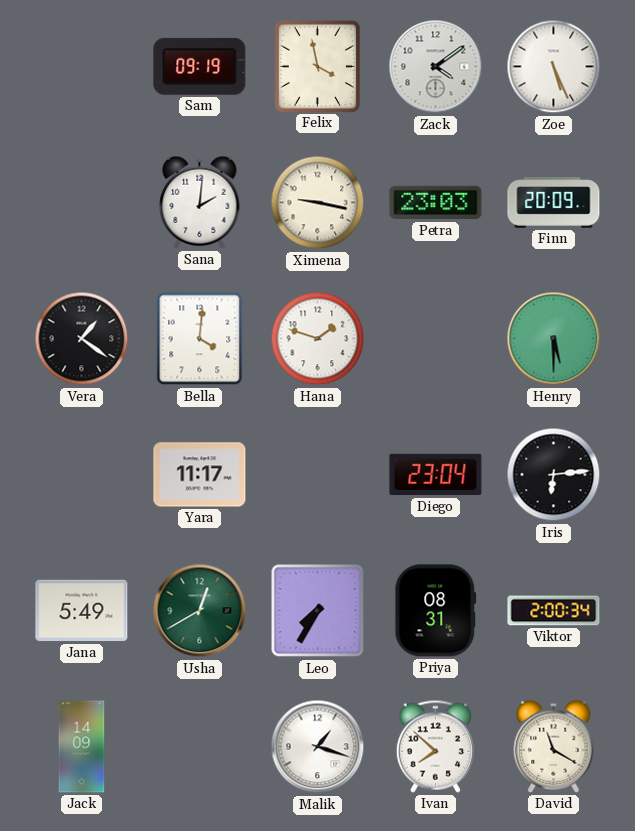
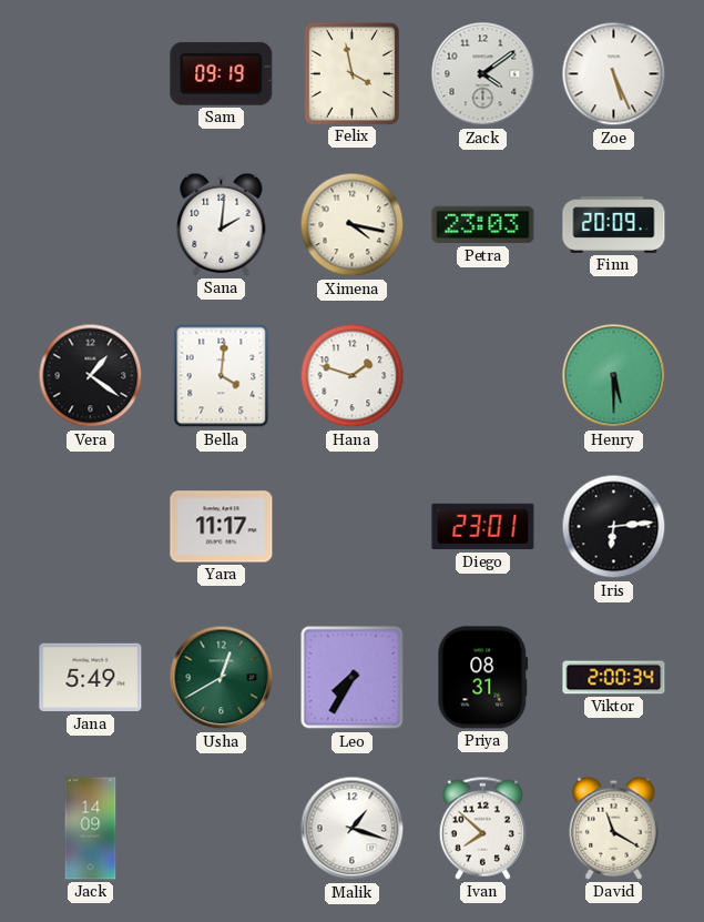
Ximena: 9:17 -> 4:17 (353, 225)
Diego: 23:04 -> 23:01 (483, 527)
